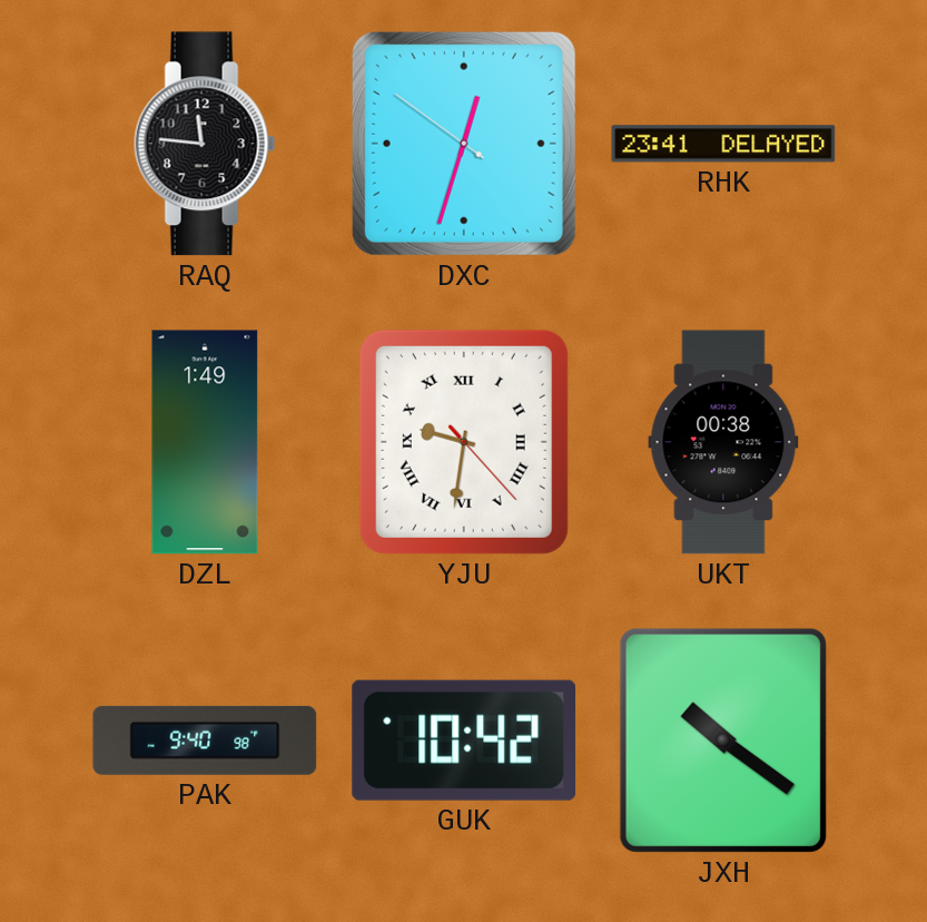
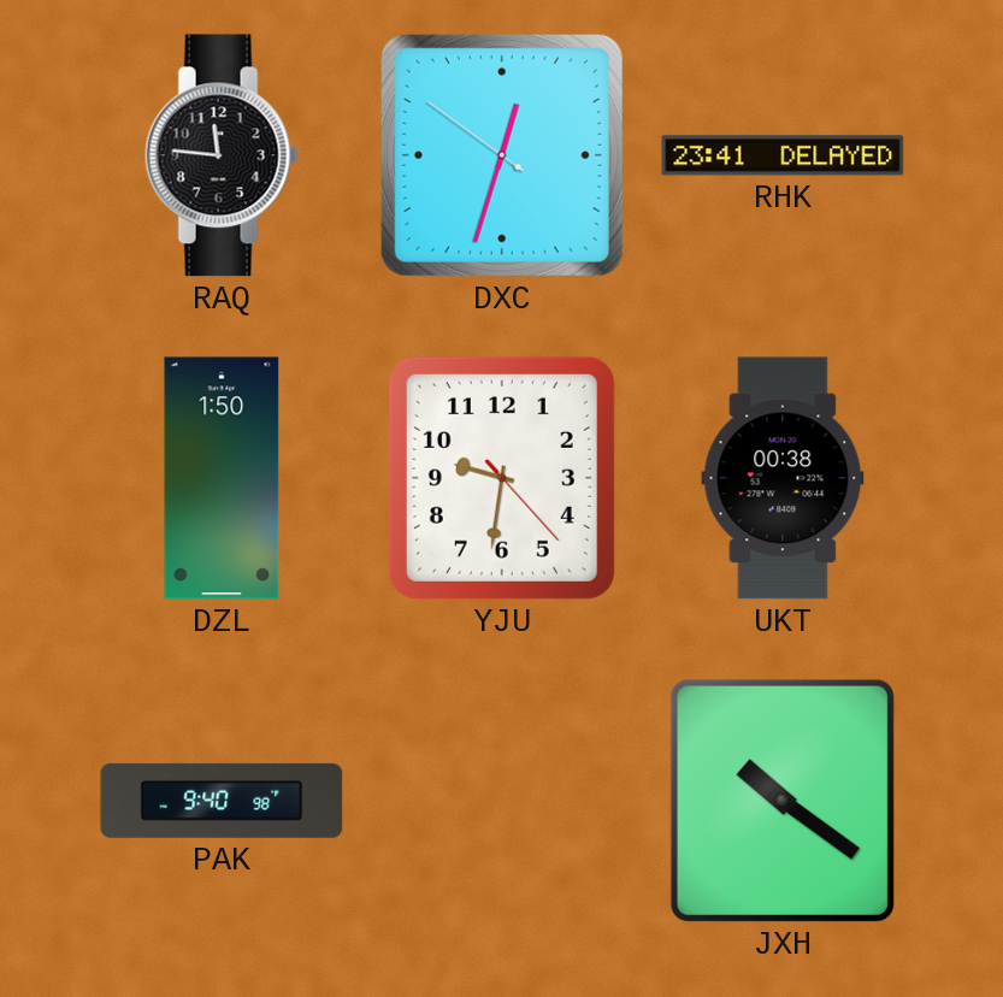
DZL: 1:49 -> 1:50 (222, 478)
YJU numerals: Roman -> Arabic (502, 478)
GUK: 10:42 -> none (463, 740)
